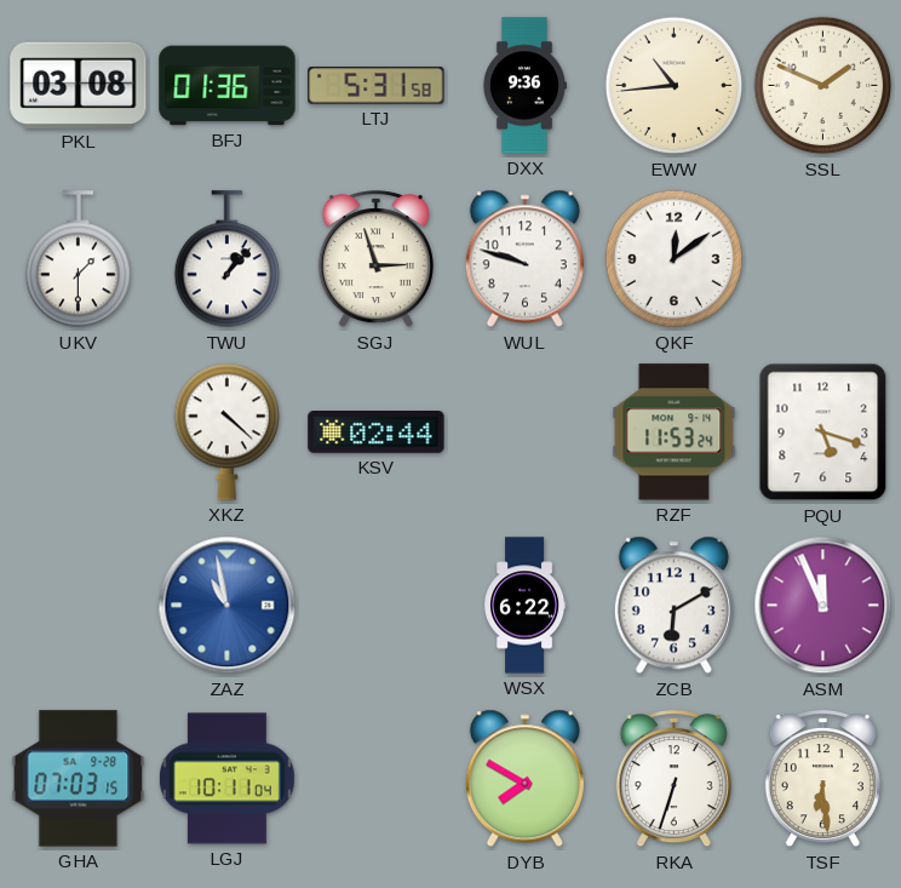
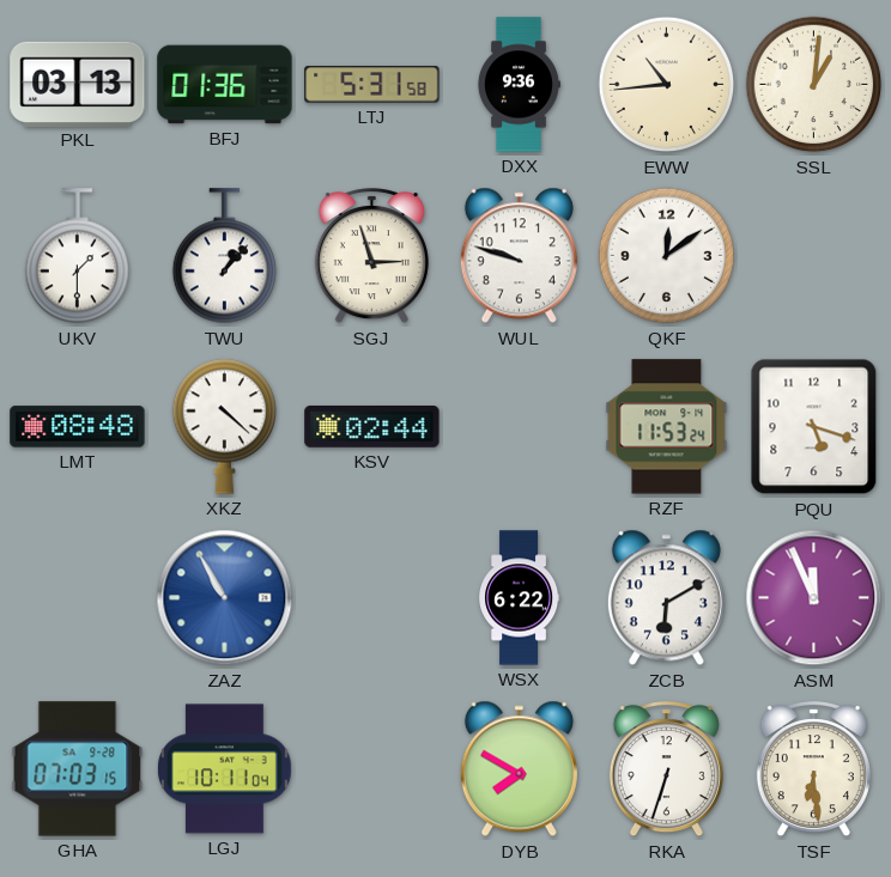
PKL: 03:08 -> 03:13 (78, 84)
SSL: 1:49 -> 1:01 (814, 85)
LMT: none -> 08:48 (78, 427)
ZAZ: 10:58 -> 10:55 (225, 598)
